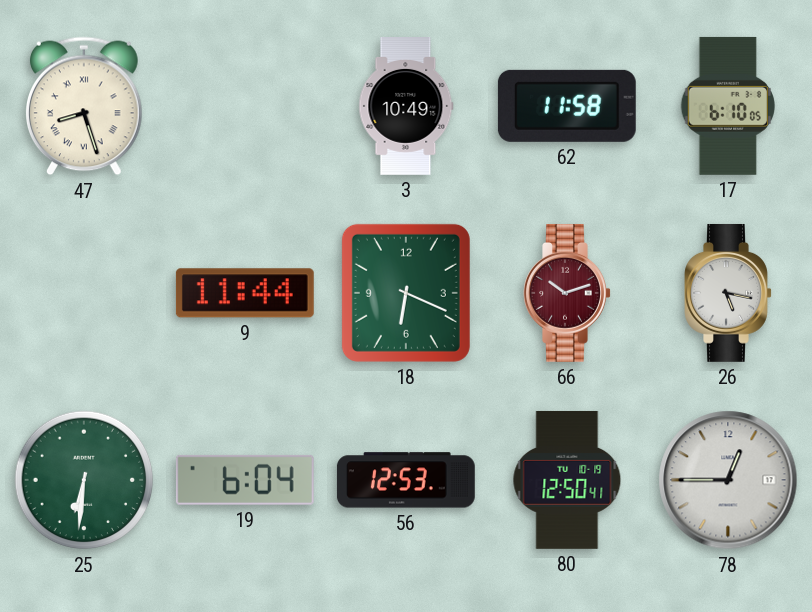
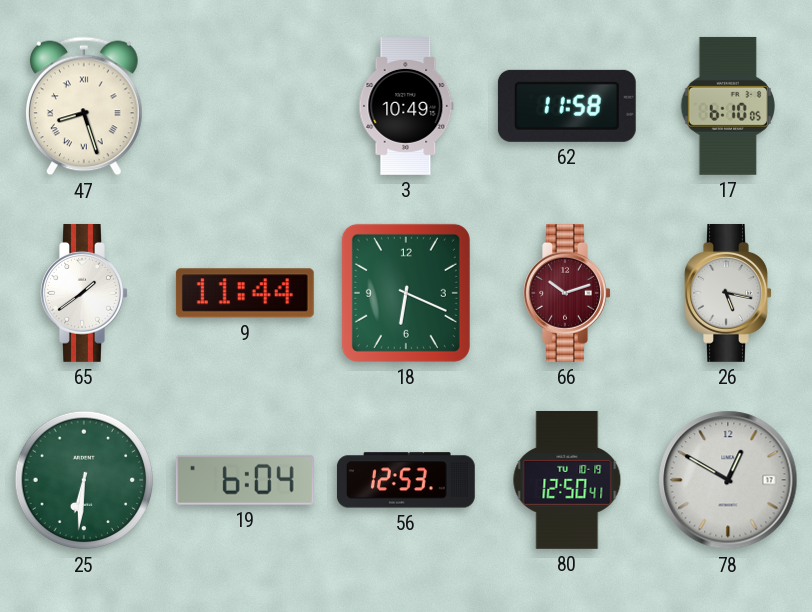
65: none -> 1:39 (84, 293)
78: 12:45 -> 12:50 (728, 480)
